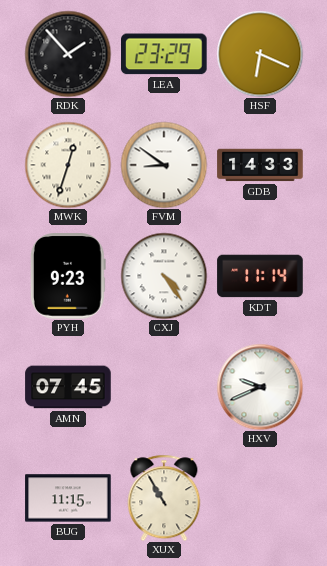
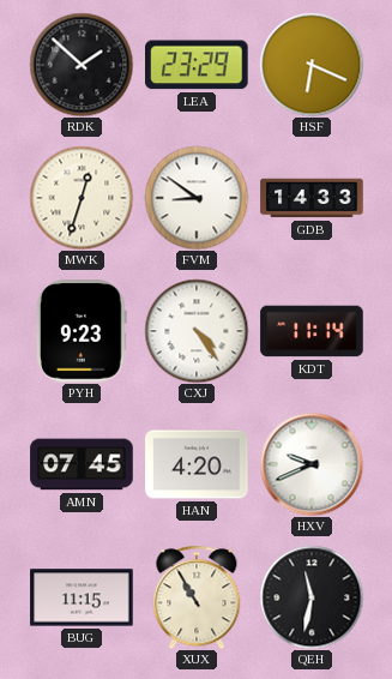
RDK: 1:53 -> 1:52 (82, 65)
HAN: none -> 4:20 (197, 464)
QEH: none -> 11:32 (312, 597)
